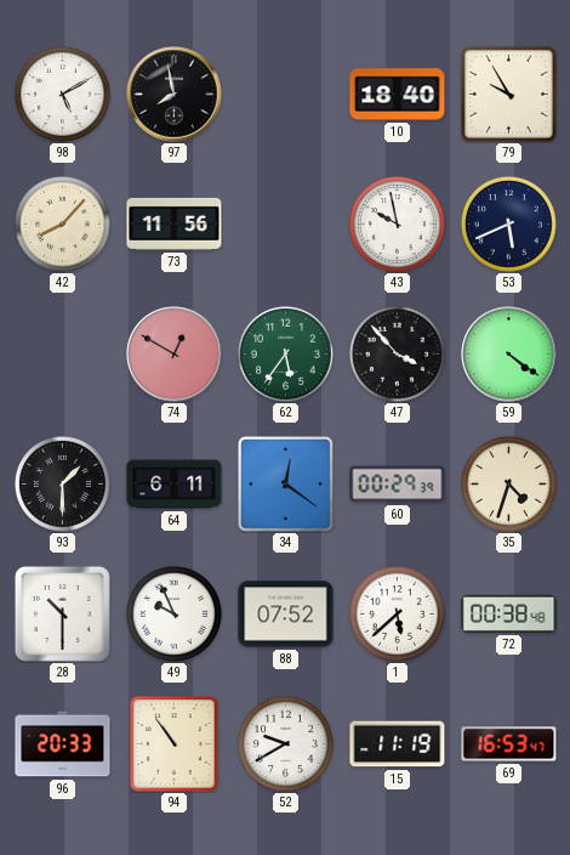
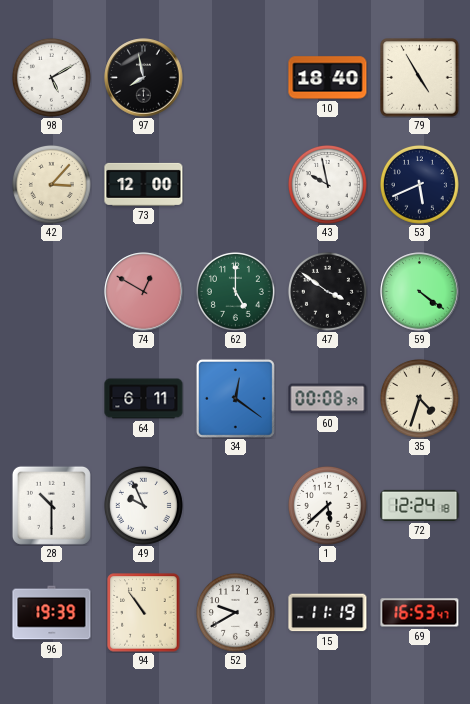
79: 9:55 -> 4:55 (420, 78)
42: 8:07 -> 3:07 (51, 184)
73: 11:56 -> 12:00 (144, 184)
62: 5:36 -> 5:00 (235, 291)
47: 3:53 -> 3:51 (327, 291)
93: 1:30 -> none (62, 483)
60: 00:29 -> 00:08 (328, 399)
88: 07:52 -> none (286, 615)
72: 00:38 -> 12:24 (420, 505)
96: 20:33 -> 19:39 (52, 613)
